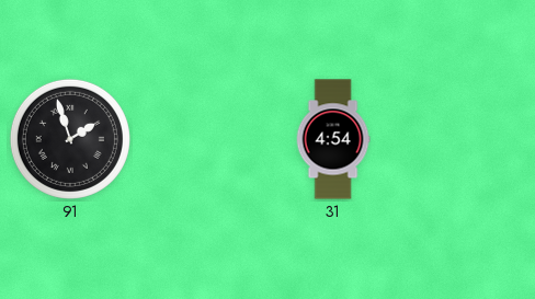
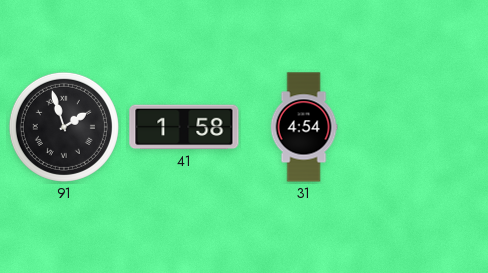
41: none -> 1:58 (184, 127)
